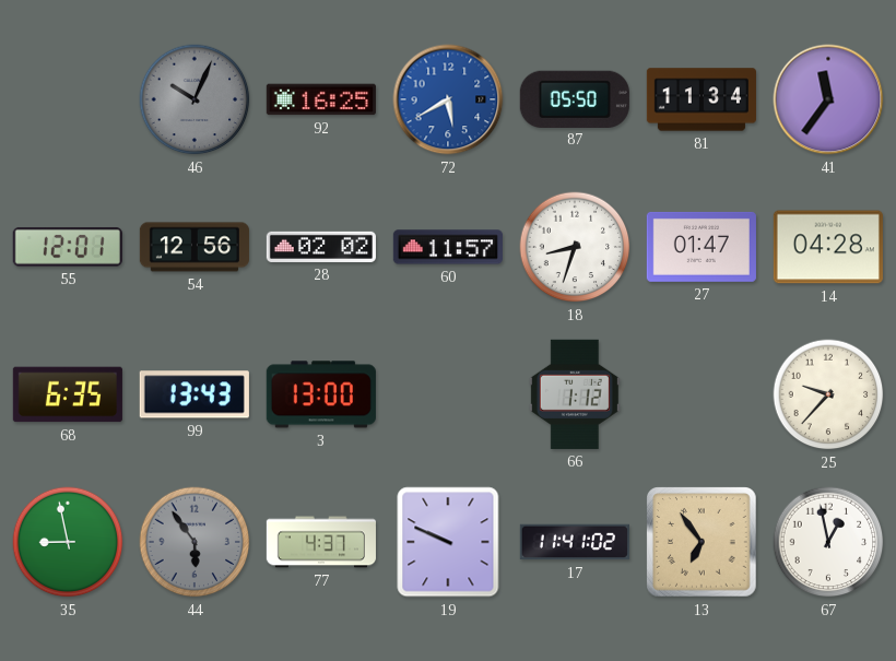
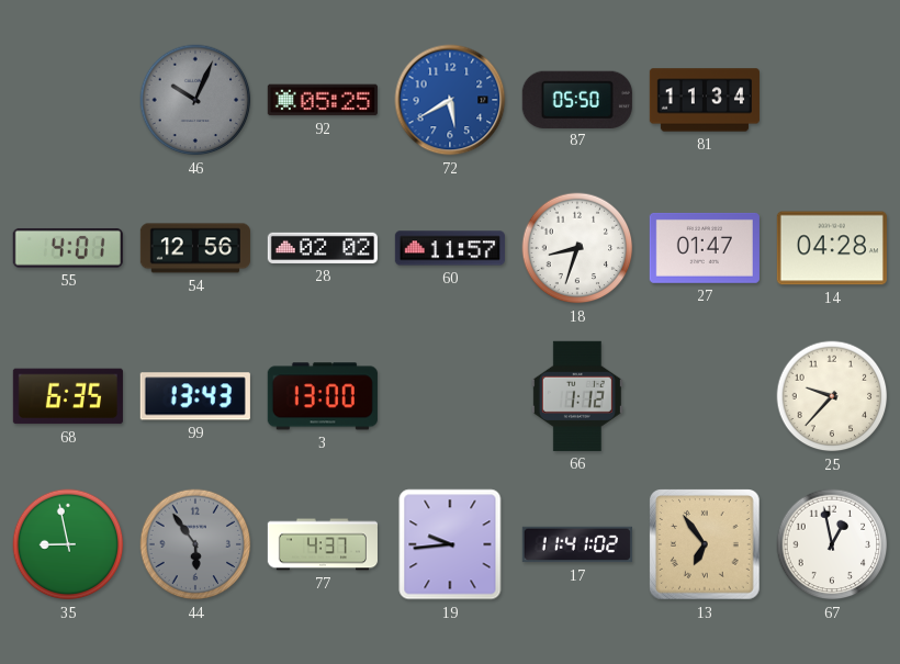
92: 16:25 -> 05:25 (323, 100)
41: 11:36 -> none (828, 99)
55: 12:01 -> 4:01 (68, 248)
19: 9:49 -> 9:44 (450, 544)
